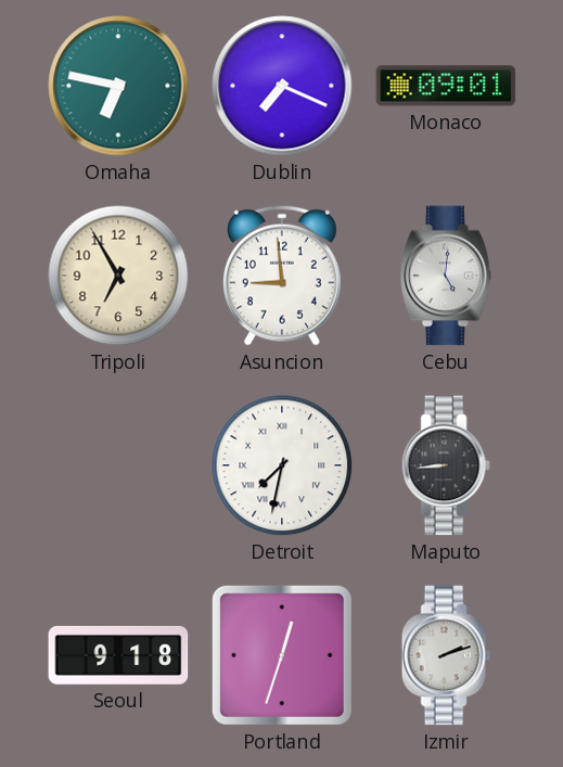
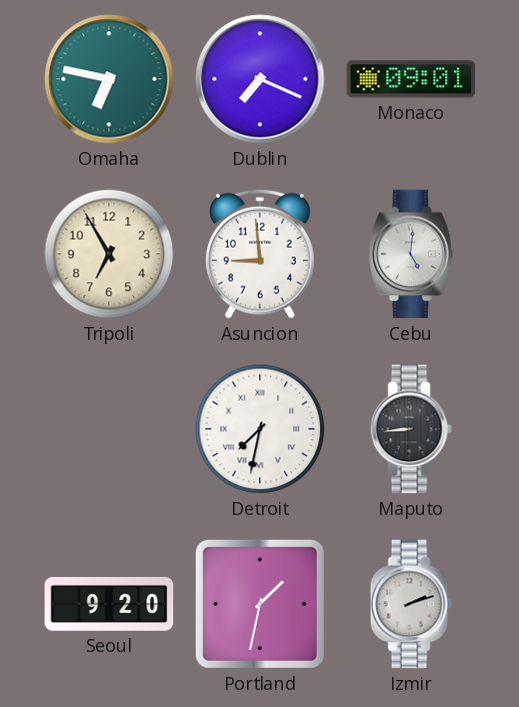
Seoul: 9:18 -> 9:20 (109, 604)
Portland: 12:33 -> 1:32 (260, 604)
